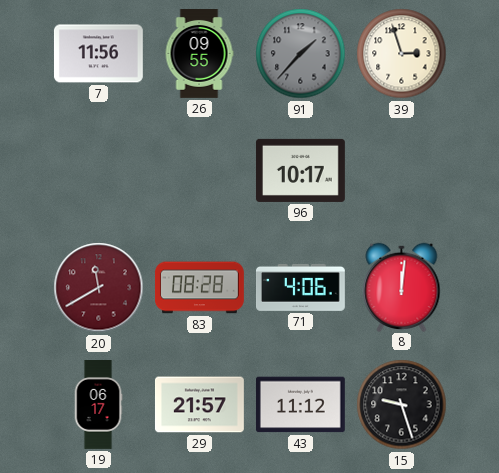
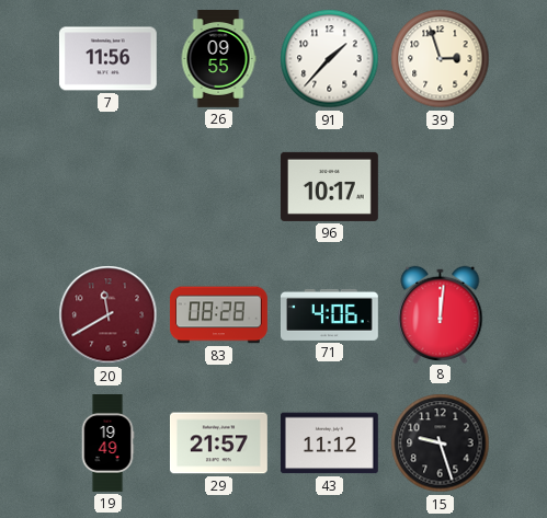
91 dial: grey -> white (330, 59)
19: 06:17 -> 19:49 (107, 444)
